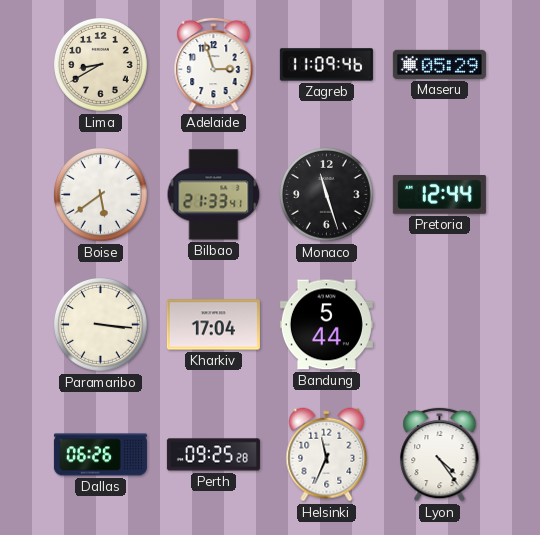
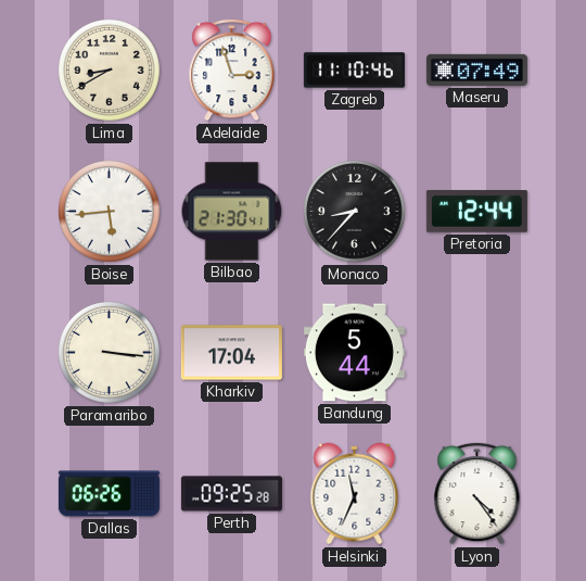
Zagreb: 11:09 -> 11:10 (354, 71)
Maseru: 05:29 -> 07:49 (476, 70)
Boise: 5:39 -> 5:44 (110, 212)
Bilbao: 21:33 -> 21:30 (232, 212)
Monaco: 11:27 -> 8:37 (355, 212)
